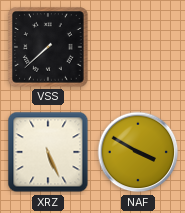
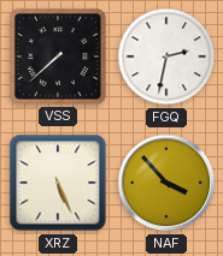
FGQ: none -> 2:32 (166, 56)
NAF: 3:50 -> 3:53 (166, 183)
